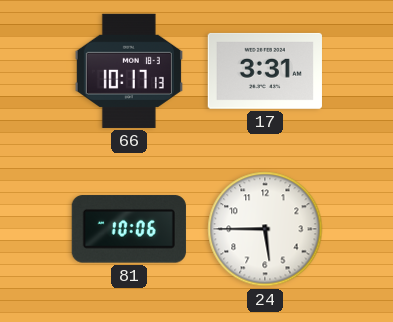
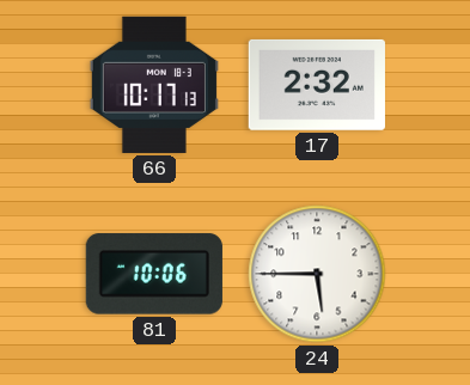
17: 3:31 -> 2:32 (317, 85)
